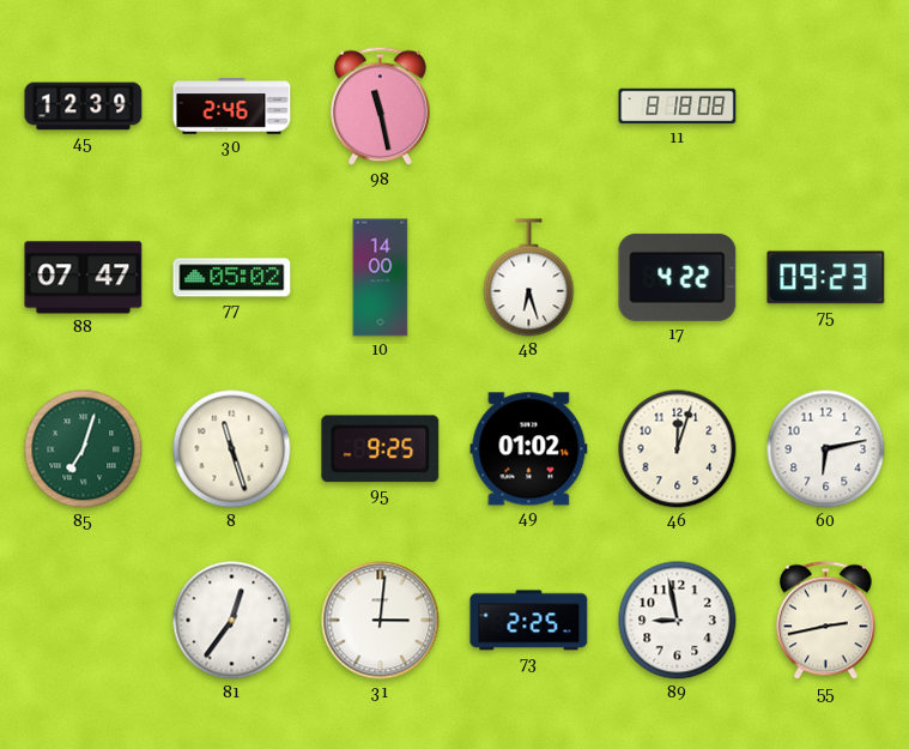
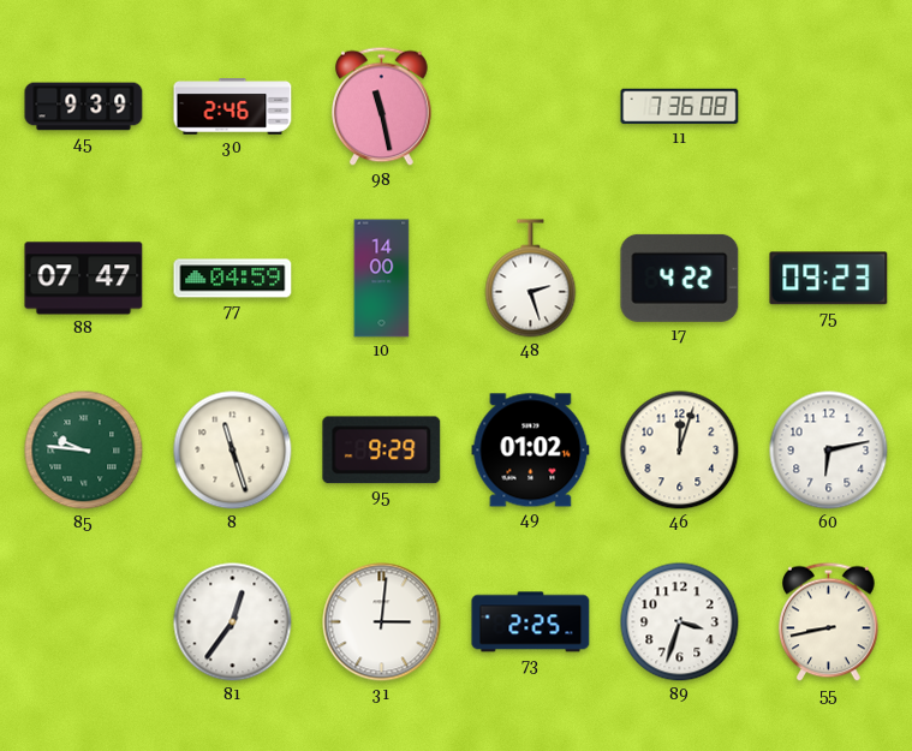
45: 12:39 -> 9:39 (84, 107)
11: 8:18 -> 7:36 (680, 107)
77: 05:02 -> 04:59 (233, 279)
48: 6:27 -> 2:27 (531, 279)
85: 7:03 -> 9:46 (84, 451)
95: 9:25 -> 9:29 (382, 451)
89: 8:58 -> 3:33 (680, 622)
55: 2:43 -> 8:43 (829, 622)
